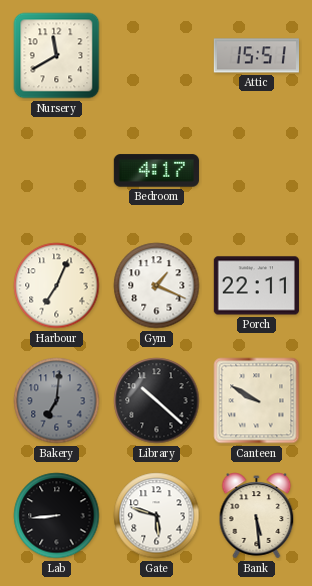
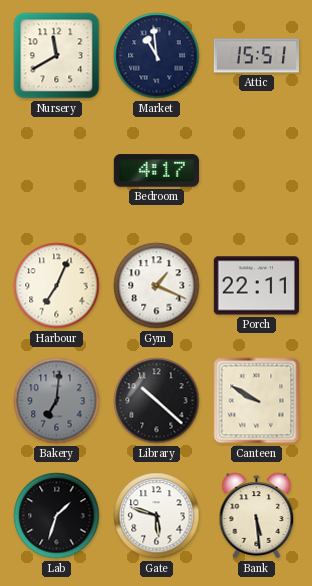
Market: none -> 10:59 (157, 56)
Lab: 8:44 -> 1:33 (57, 516)
